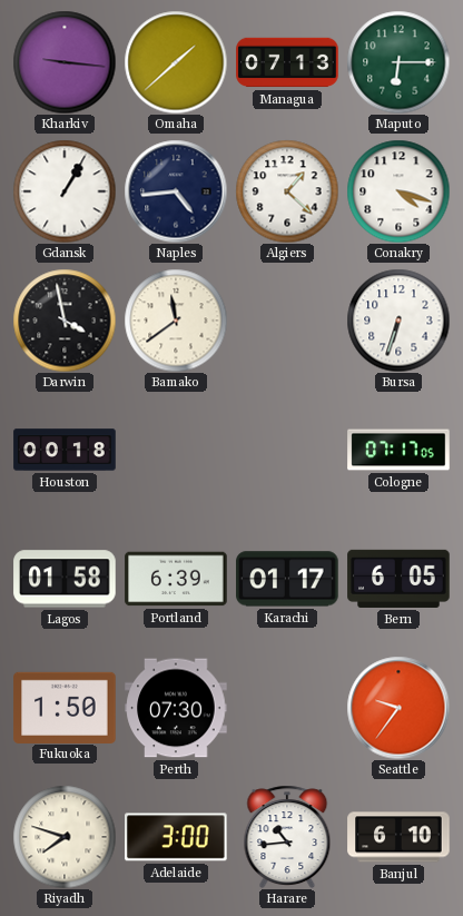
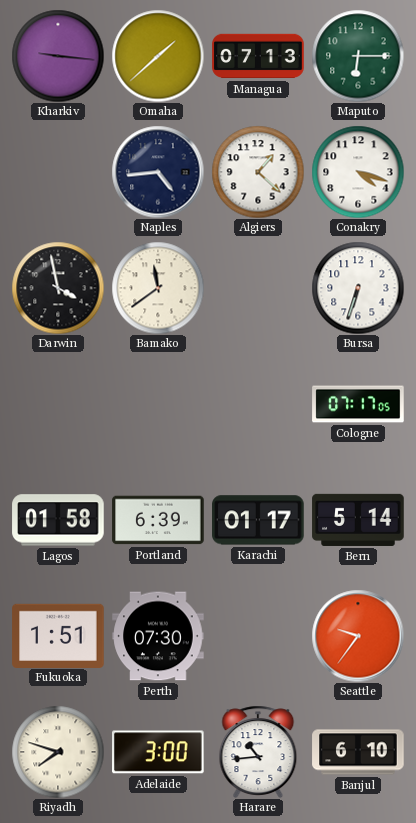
Gdansk: 1:05 -> none (65, 191)
Houston: 00:18 -> none (65, 450)
Bern: 6:05 -> 5:14 (358, 520)
Fukuoka: 1:50 -> 1:51 (58, 635)
